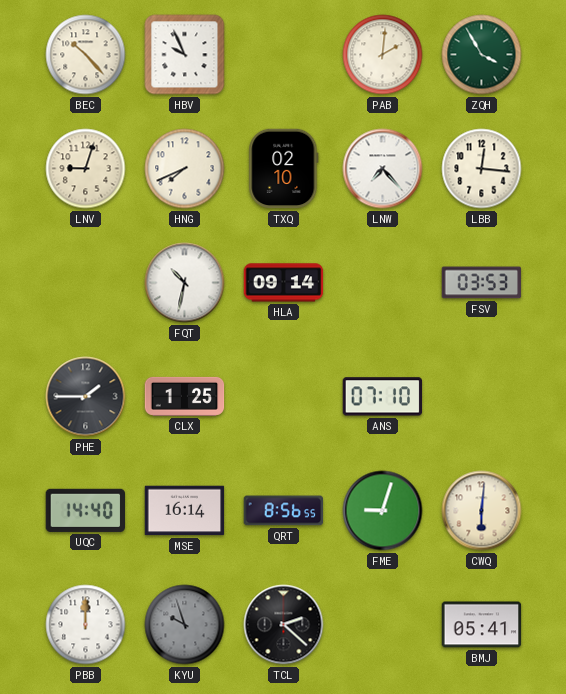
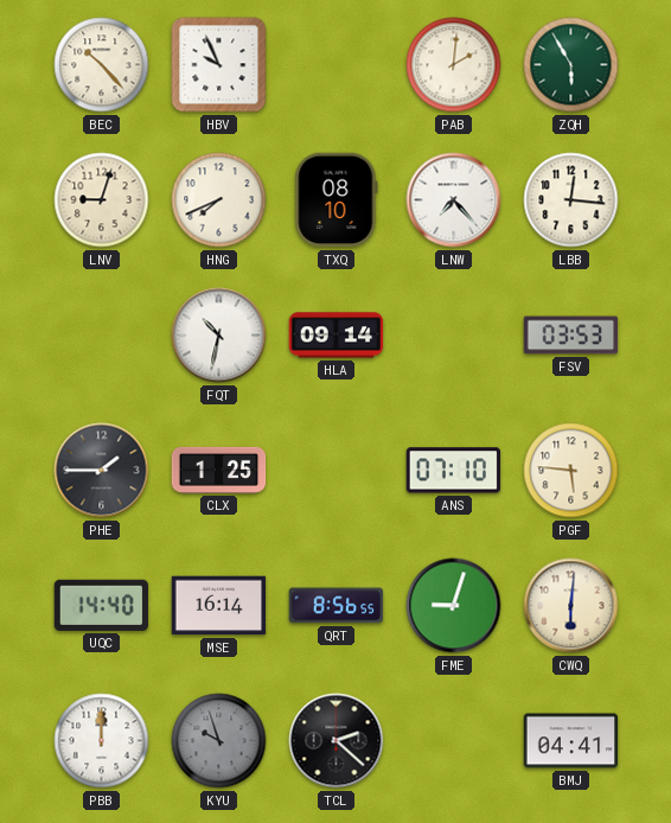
ZQH: 3:55 -> 5:55 (571, 65)
TXQ: 02:10 -> 08:10 (337, 200)
PGF: none -> 5:46 (571, 471)
BMJ: 05:41 -> 04:41 (571, 741)
